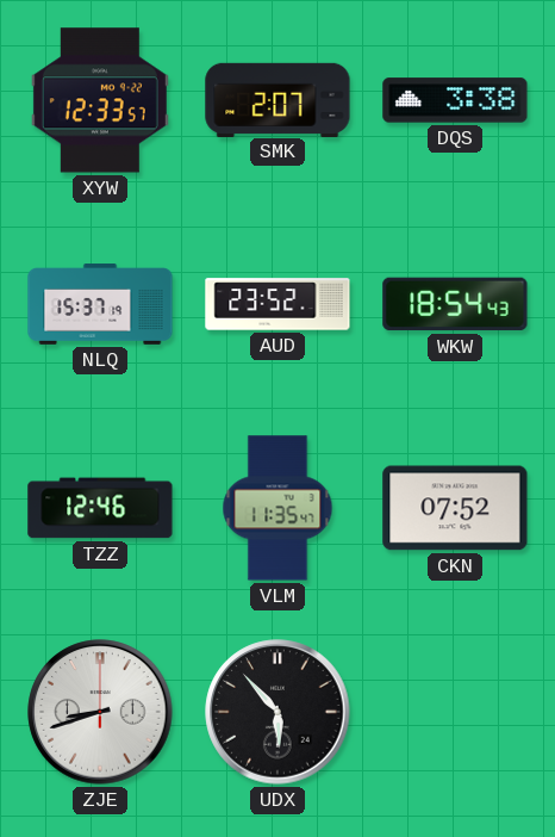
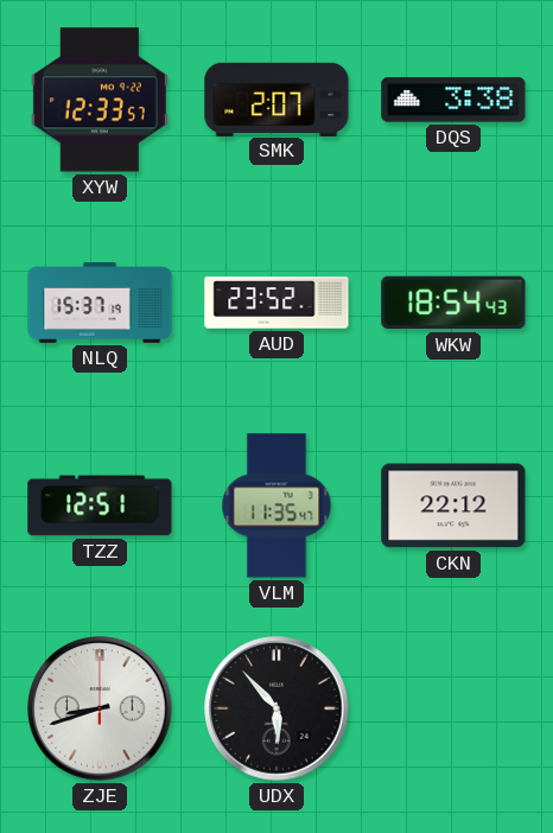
TZZ: 12:46 -> 12:51 (100, 505)
CKN: 07:52 -> 22:12 (453, 505)
